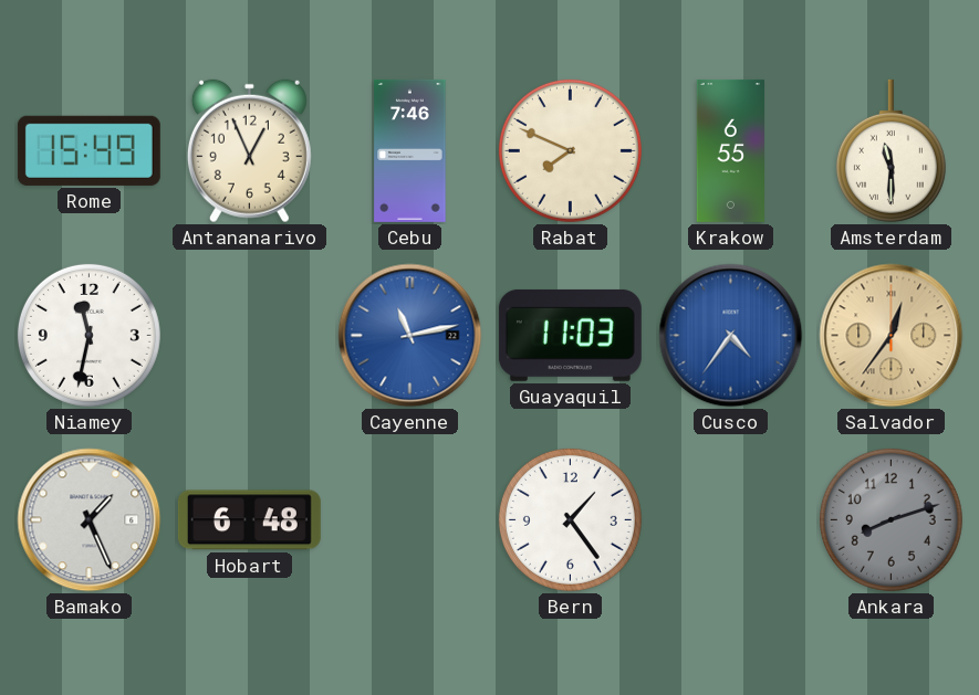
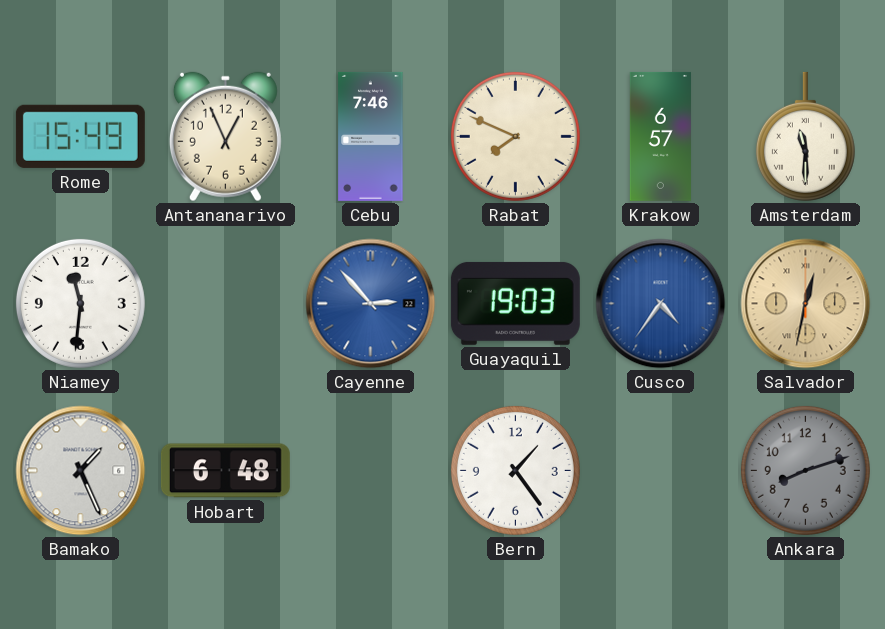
Krakow: 6:55 -> 6:57 (660, 136)
Niamey: 11:32 -> 11:31 (80, 303)
Cayenne: 11:13 -> 2:53 (371, 304)
Guayaquil: 11:03 -> 19:03 (515, 303)
Salvador: 12:36 -> 12:32 (806, 304)
